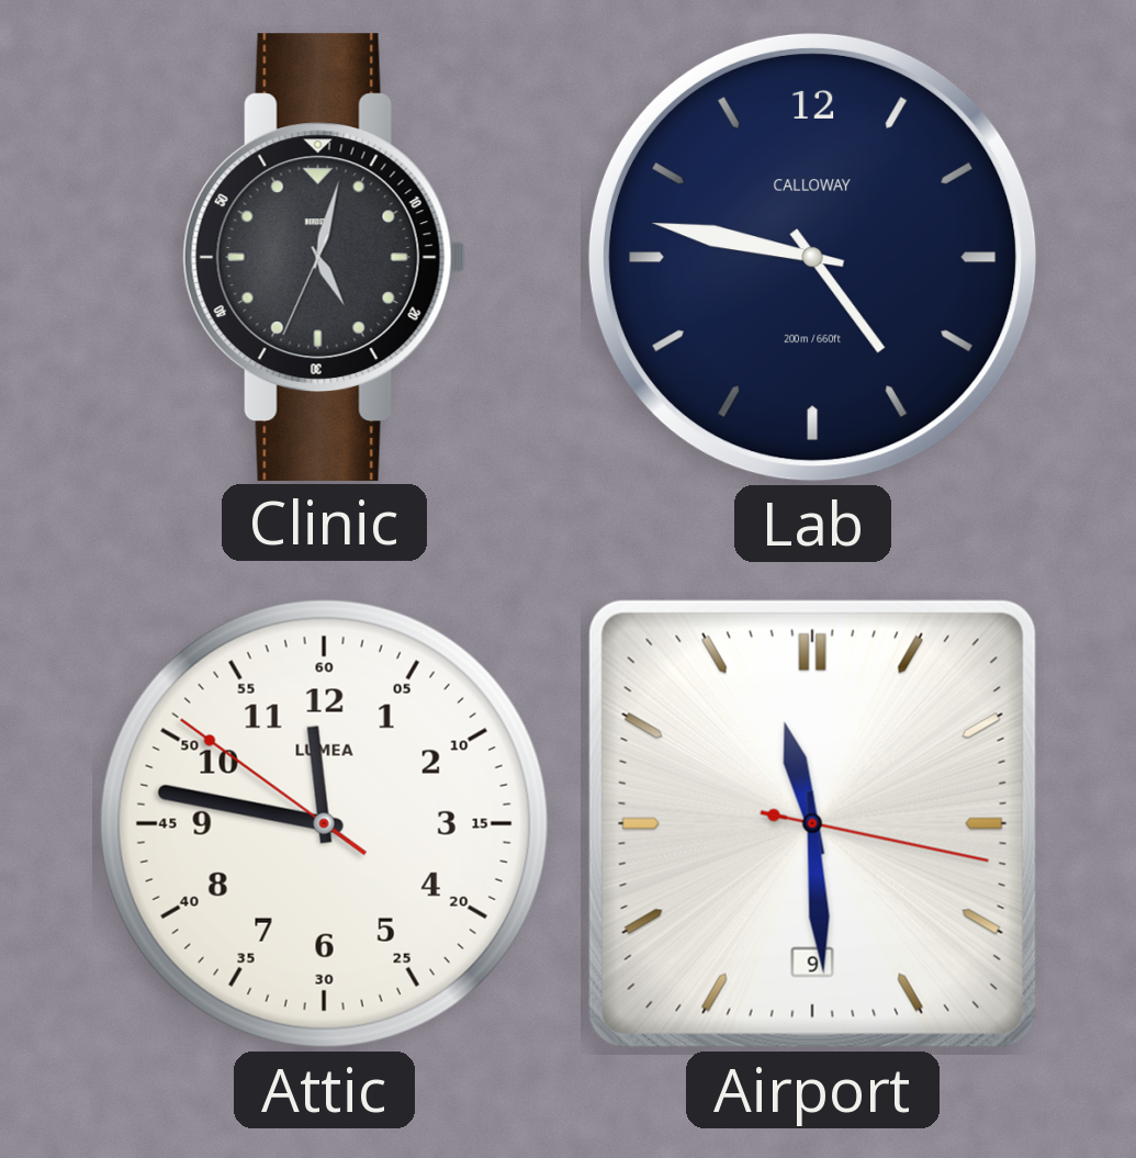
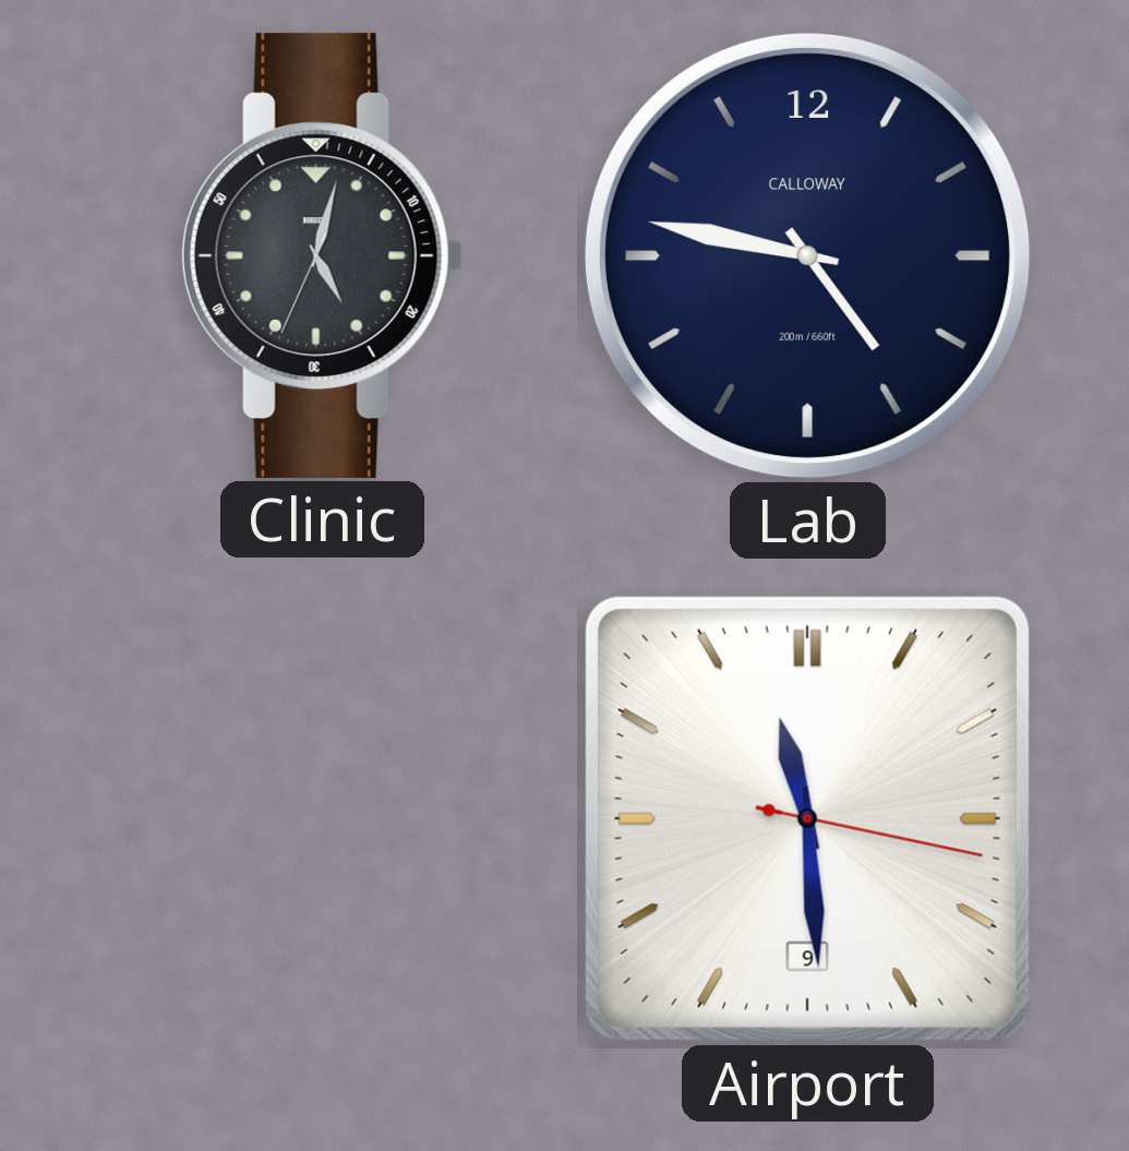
Attic: 11:46 -> none (324, 823)
